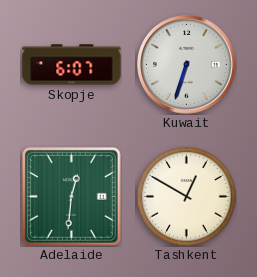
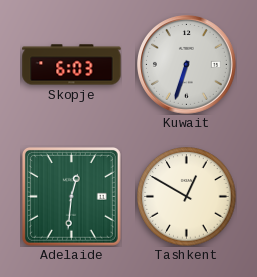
Skopje: 6:07 -> 6:03 (72, 65)
